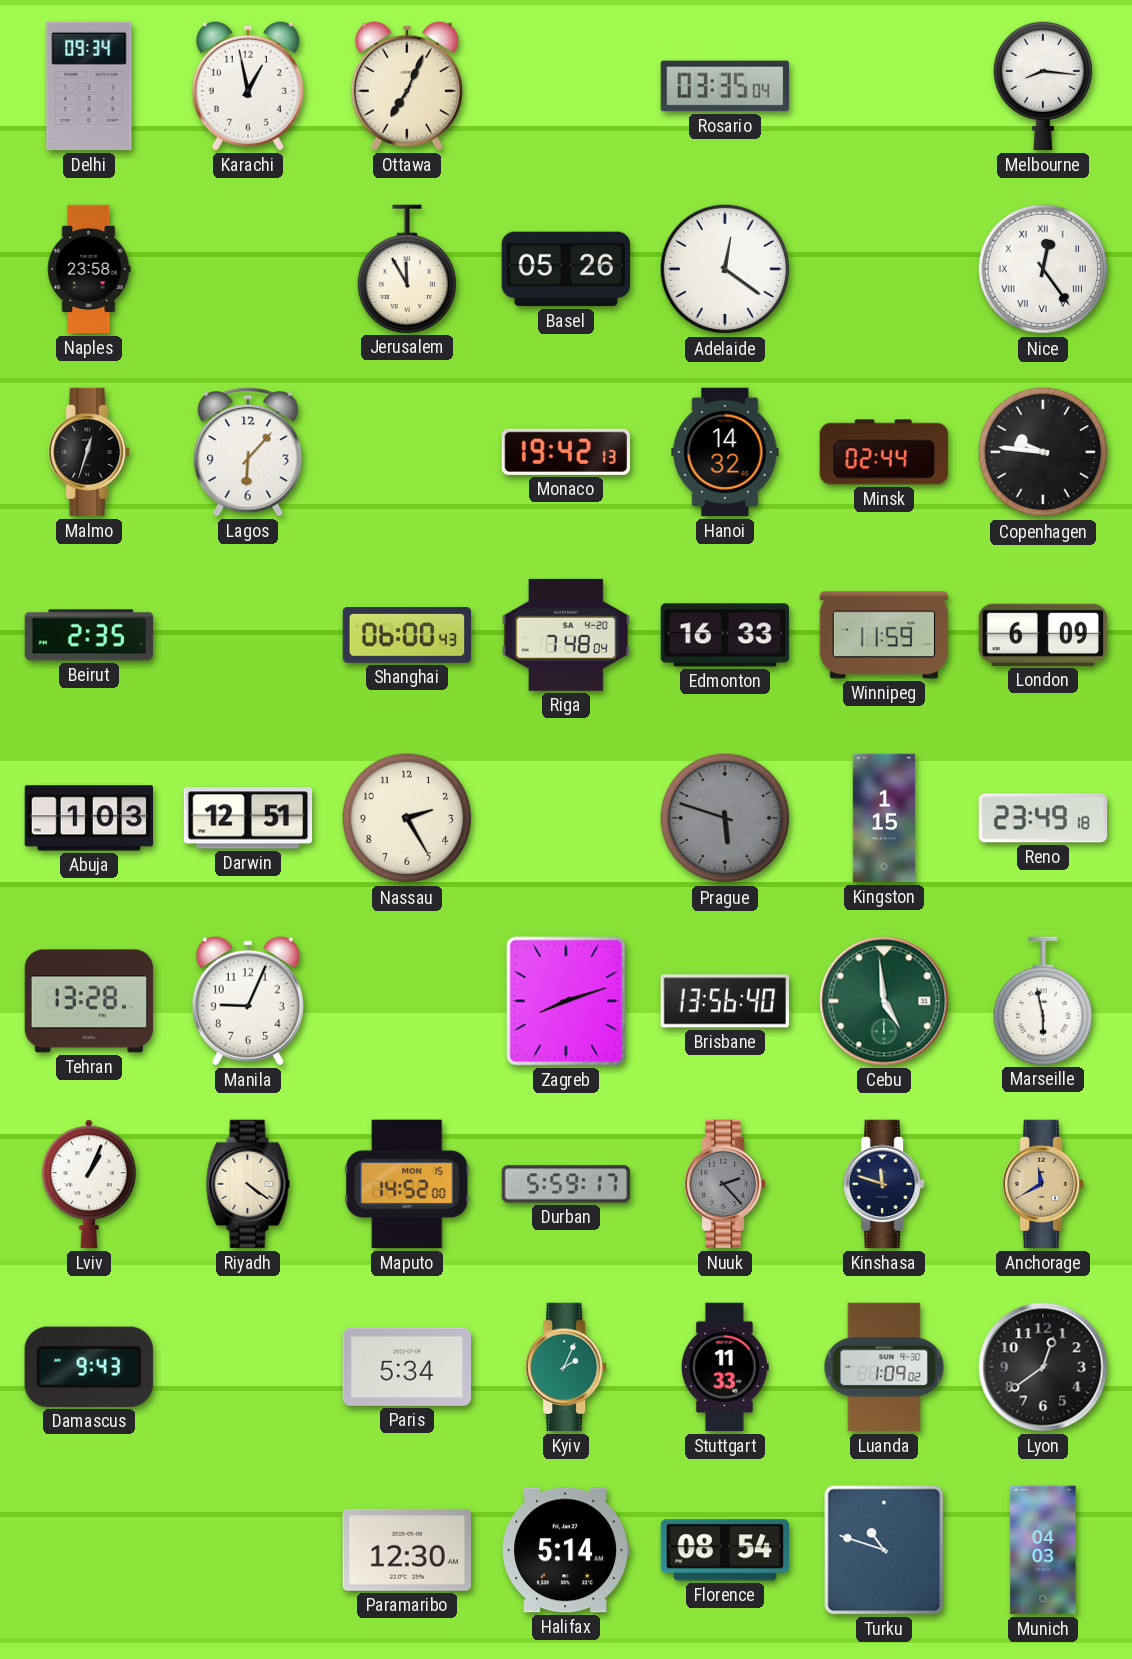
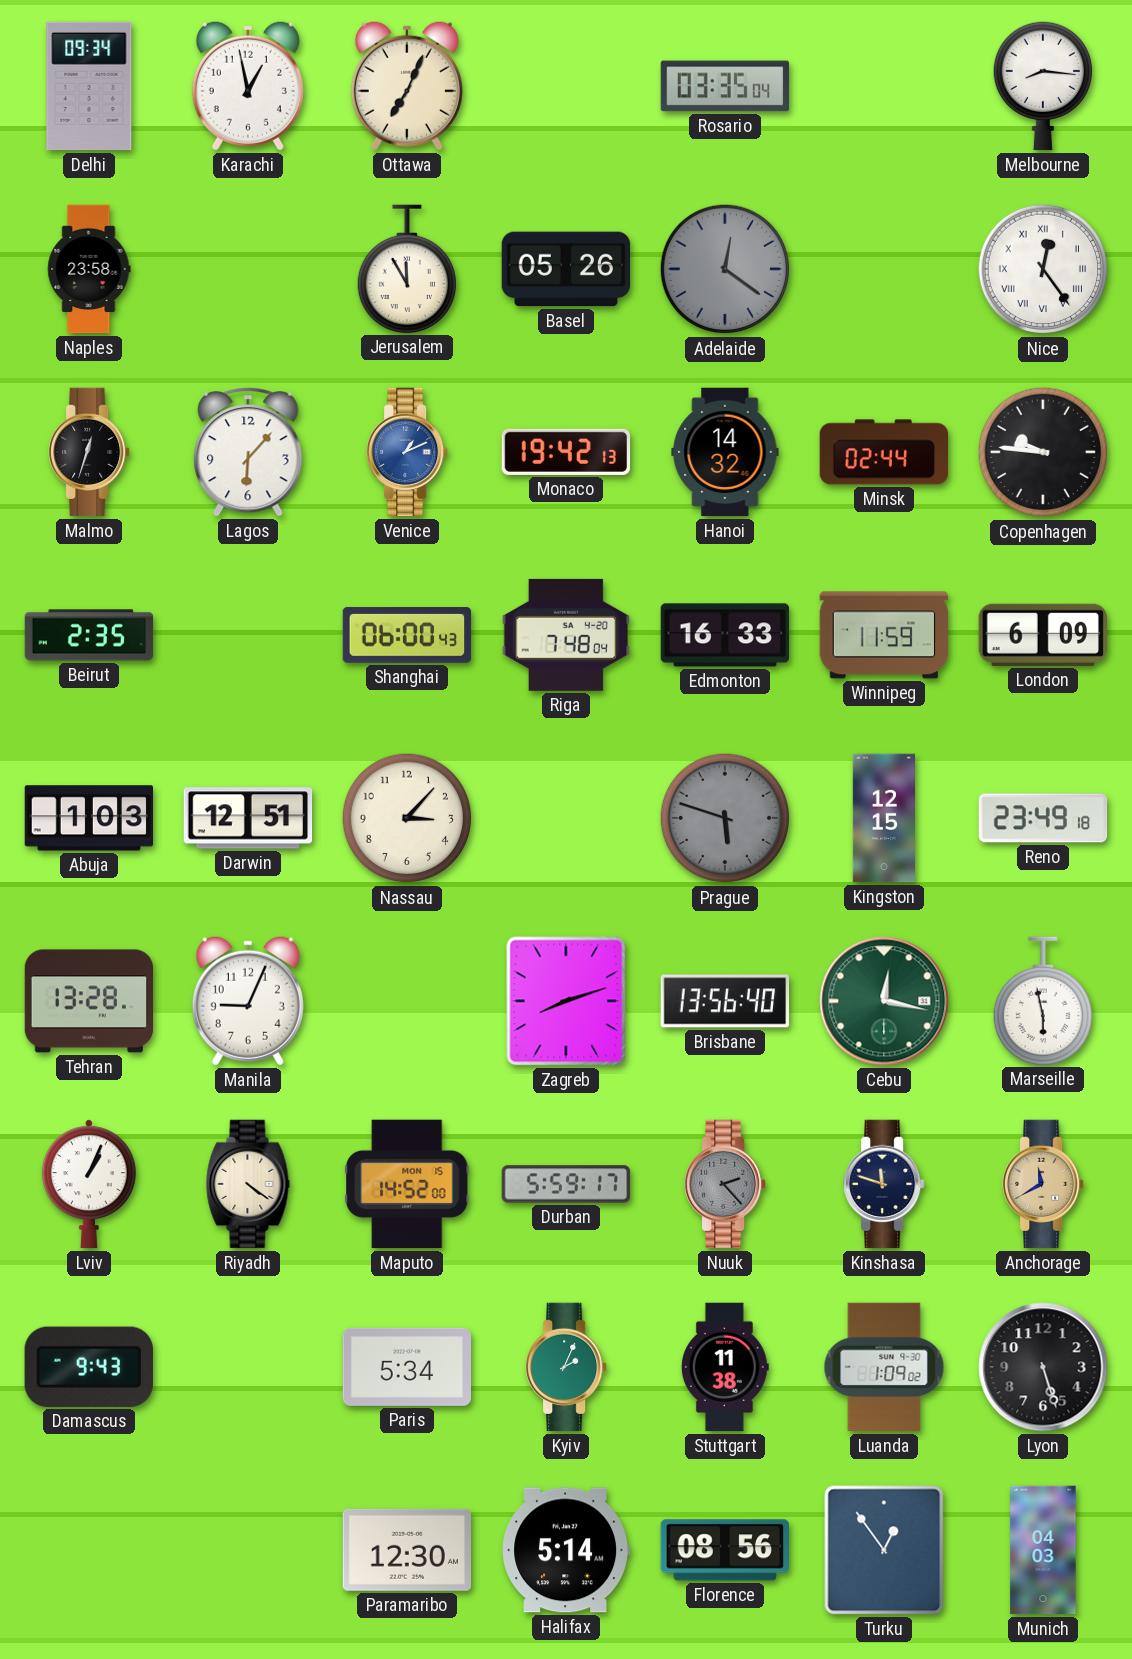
Adelaide dial: white -> grey (725, 269)
Venice: none -> 1:11 (407, 452)
Nassau: 2:25 -> 3:07 (407, 818)
Kingston: 1:15 -> 12:15 (883, 818)
Cebu: 4:59 -> 12:17 (884, 1001)
Stuttgart: 11:33 -> 11:38 (725, 1367)
Lyon: 12:39 -> 5:27 (1043, 1367)
Florence: 08:54 -> 08:56 (724, 1550)
Turku: 10:48 -> 12:54 (884, 1550)
